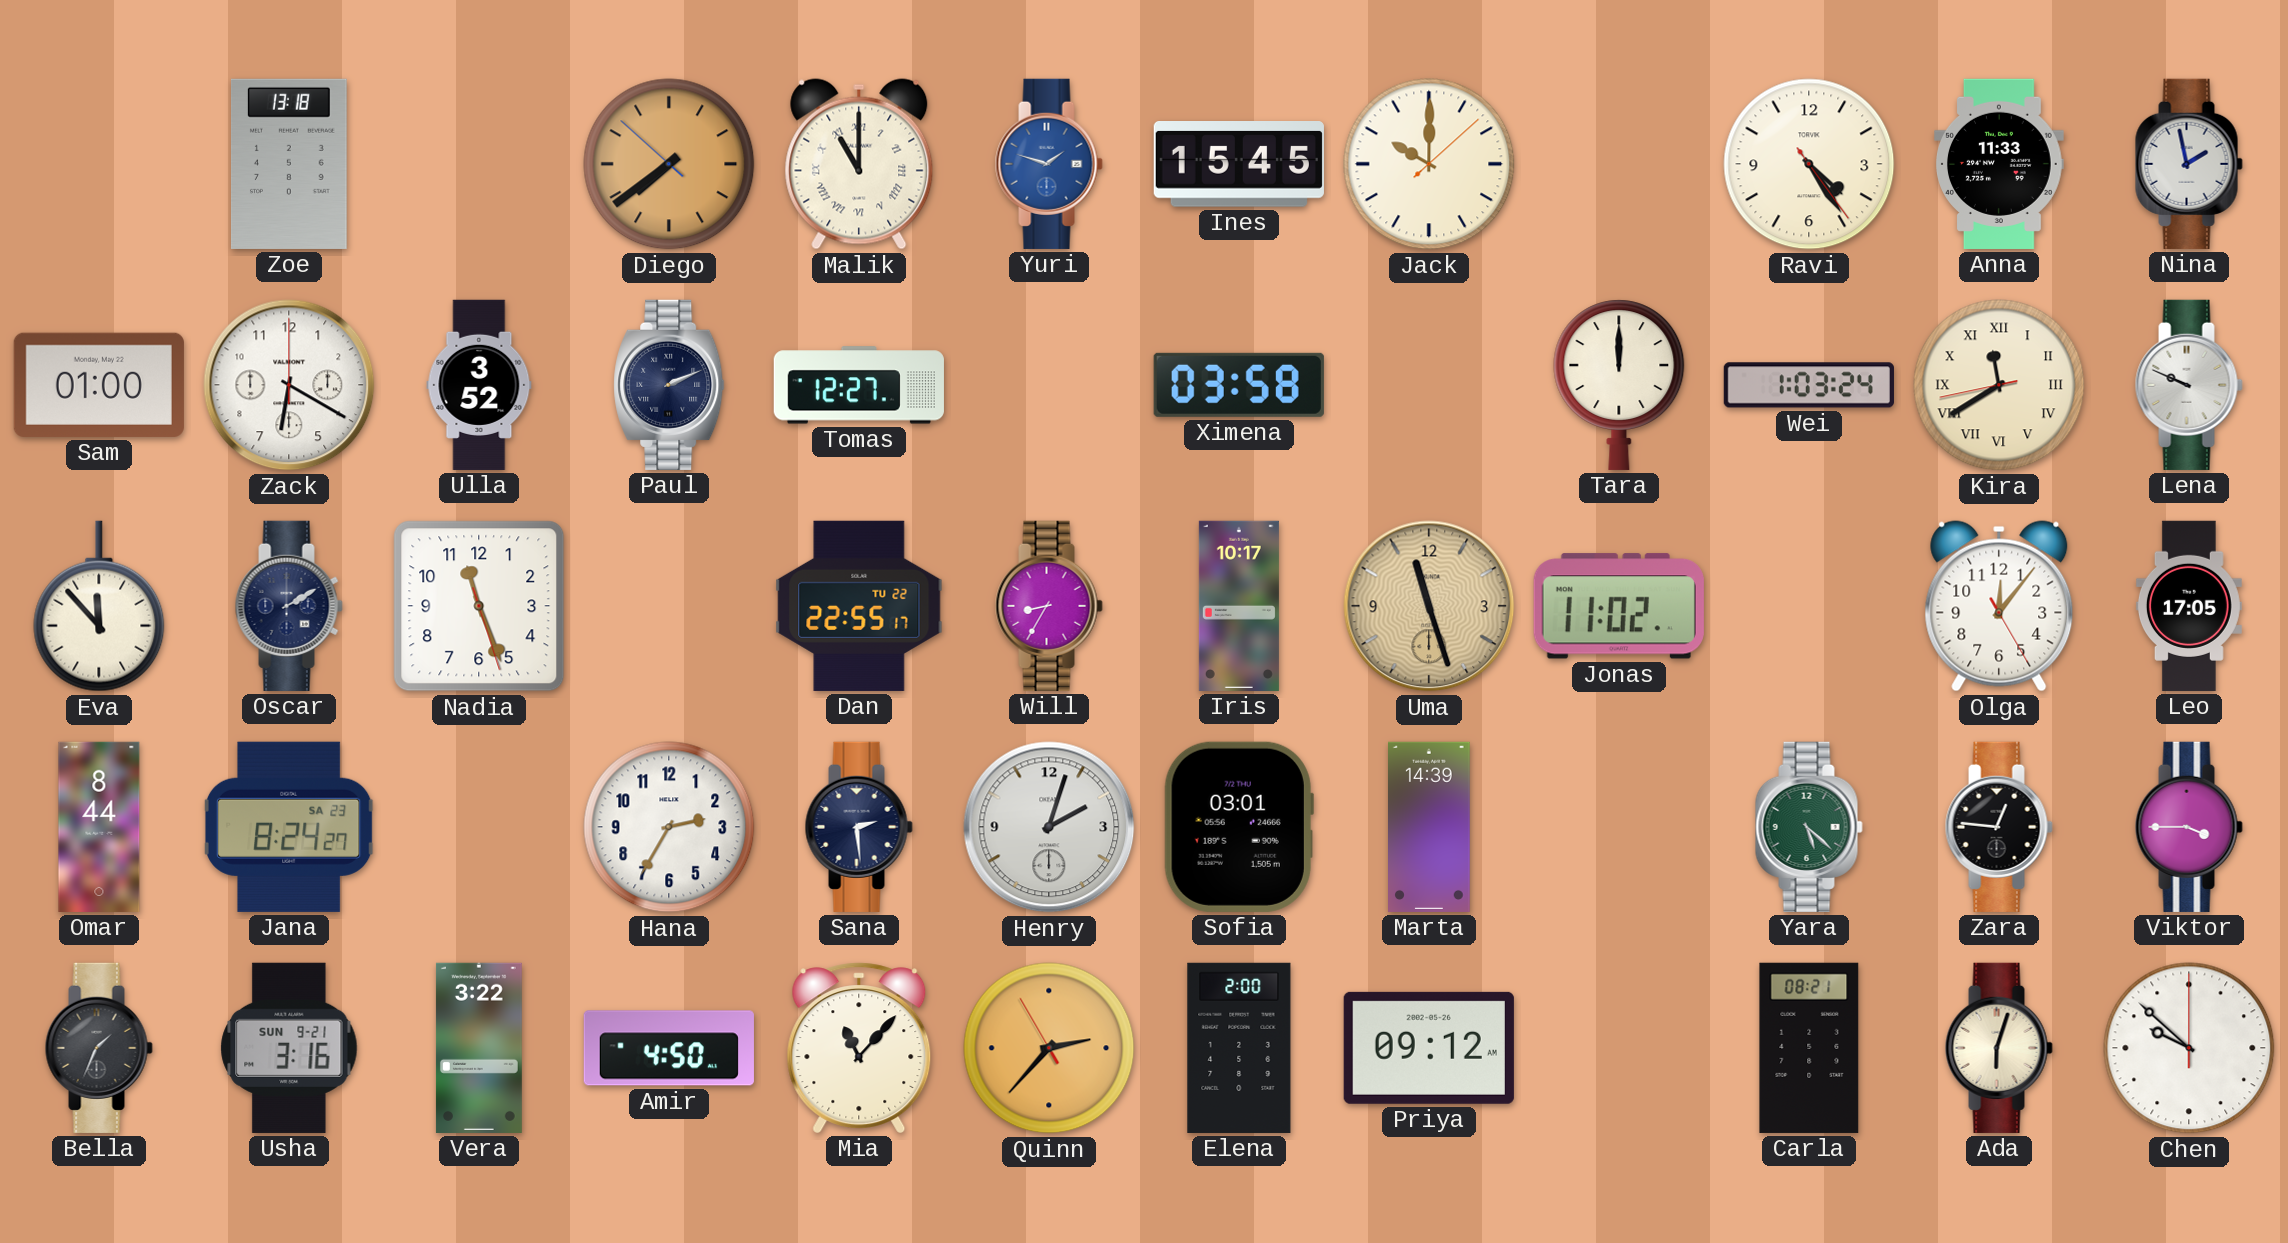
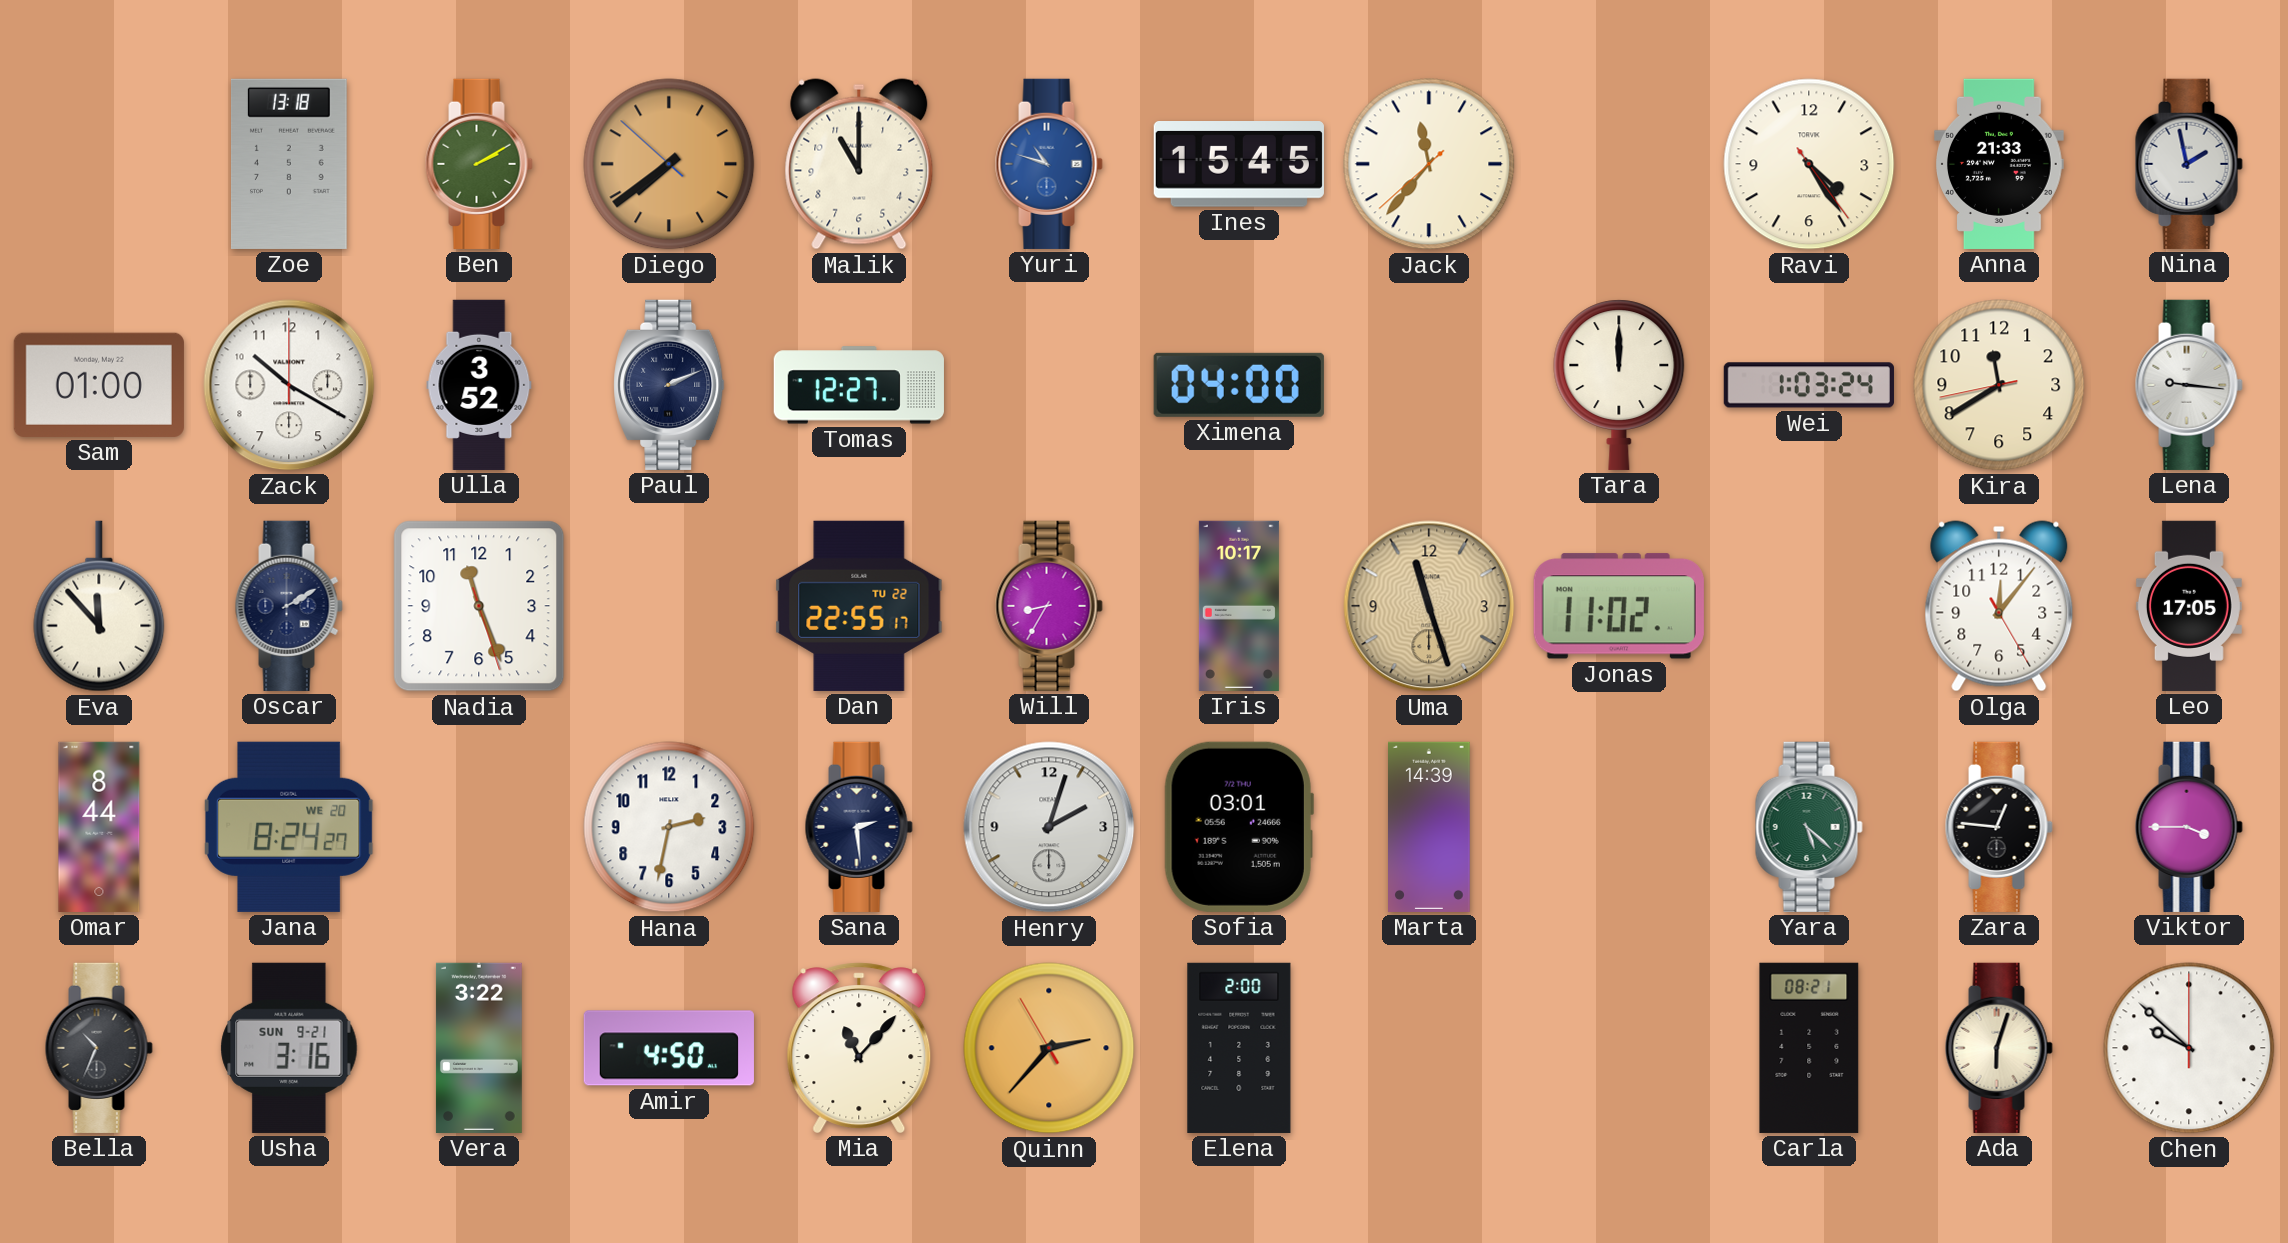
Ben: none -> 2:10 (479, 164)
Malik numerals: Roman -> Arabic (859, 164)
Yuri: 1:48 -> 10:48 (1049, 164)
Jack: 10:00 -> 11:36 (1429, 164)
Anna: 11:33 -> 21:33 (2000, 164)
Zack: 6:20 -> 10:20 (289, 385)
Ximena: 03:58 -> 04:00 (1239, 385)
Kira numerals: Roman -> Arabic (1999, 385)
Lena: 9:49 -> 9:16 (2189, 385)
Jana date: SA 23 -> WE 20 (289, 827)
Hana: 2:35 -> 2:32 (669, 827)
Bella: 1:34 -> 10:34 (99, 1048)
Priya: 09:12 -> none (1429, 1048)
